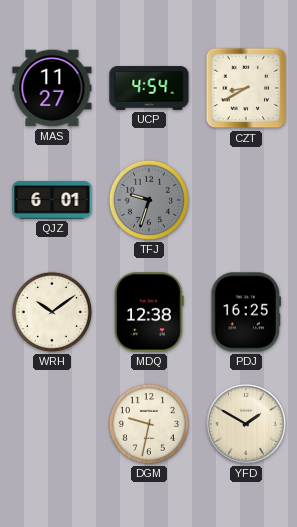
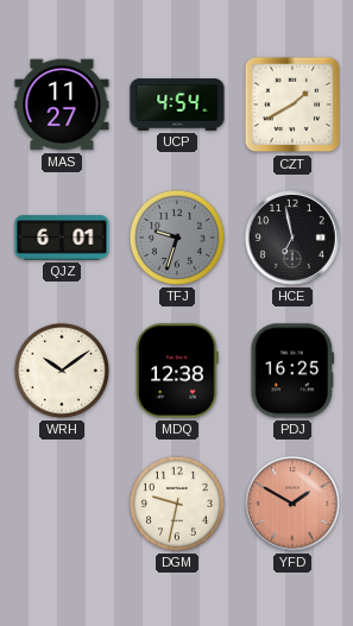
CZT: 8:40 -> 1:40 (292, 105)
HCE: none -> 6:58 (294, 239)
YFD dial: cream -> salmon (294, 505)
